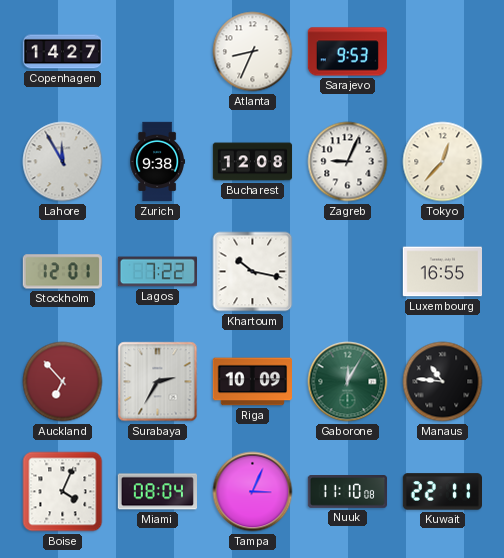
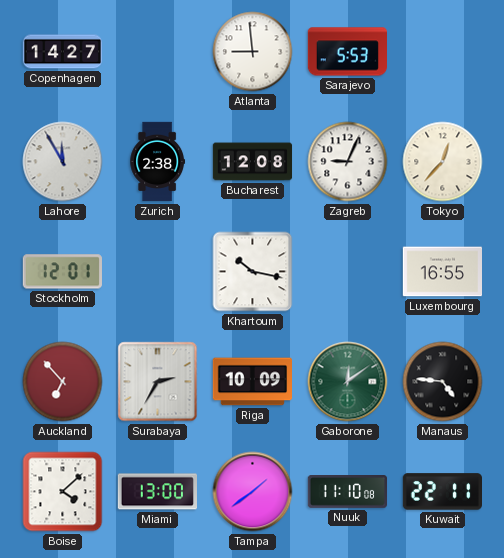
Atlanta: 8:34 -> 8:59 (253, 52)
Sarajevo: 9:53 -> 5:53 (347, 52)
Zurich: 9:38 -> 2:38 (158, 162)
Lagos: 7:22 -> none (157, 272)
Gaborone: 12:05 -> 12:09 (348, 382)
Manaus: 10:46 -> 4:46 (443, 382)
Boise: 4:04 -> 4:08 (63, 492)
Miami: 08:04 -> 13:00 (157, 492)
Tampa: 3:04 -> 1:39 (253, 492)
